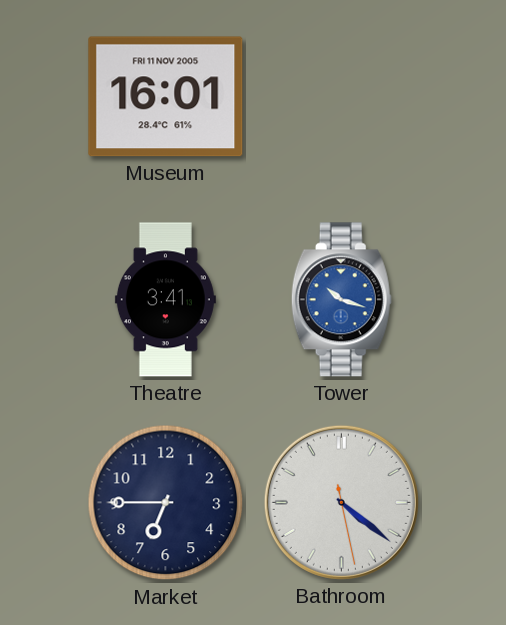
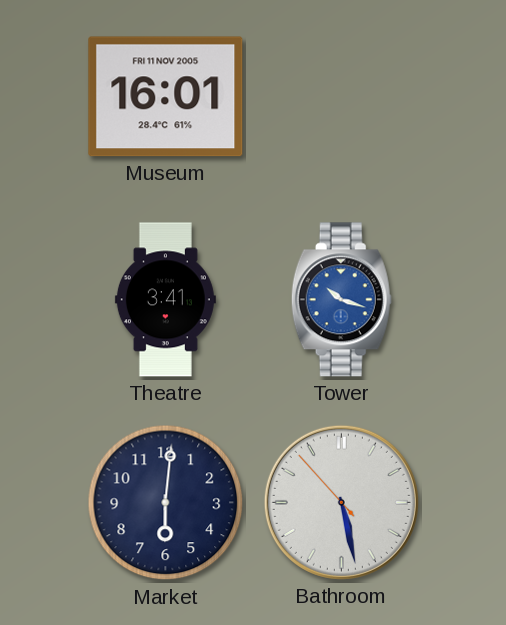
Market: 6:45 -> 6:01 (166, 503)
Bathroom: 4:21 -> 5:27 (341, 502)
